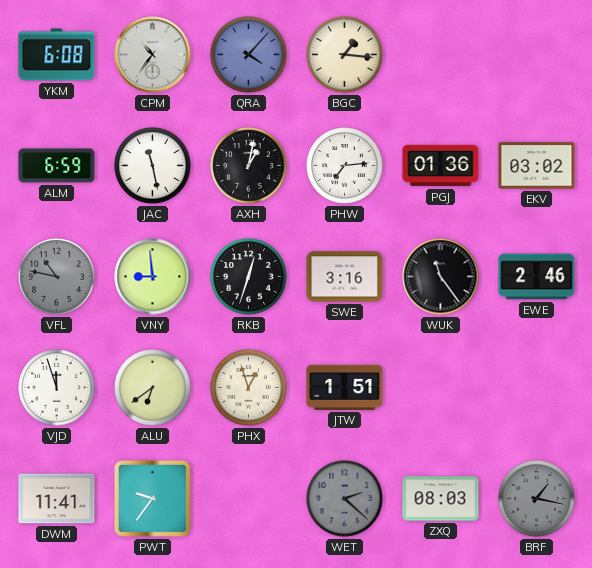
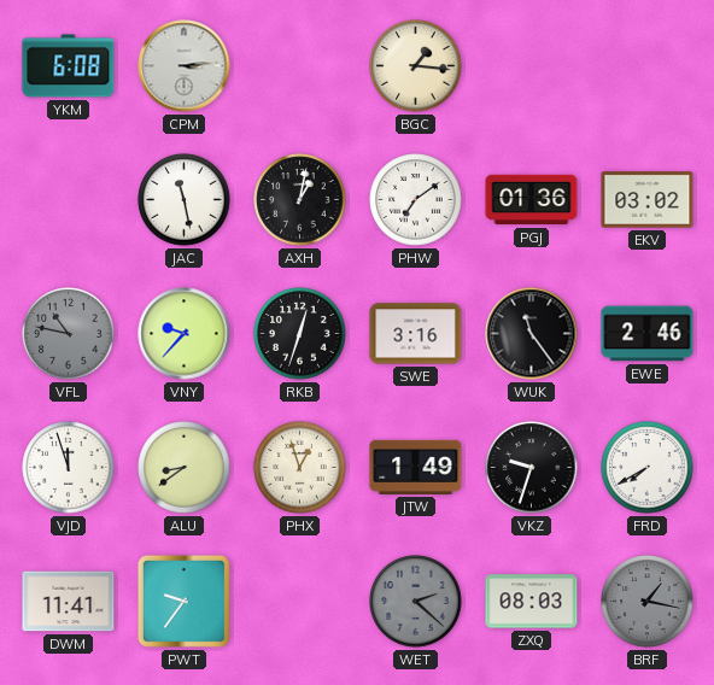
CPM: 10:36 -> 3:14 (185, 66)
QRA: 4:07 -> none (249, 55)
ALM: 6:59 -> none (57, 166)
PHW: 7:14 -> 7:09 (416, 200)
VNY: 8:59 -> 9:37 (185, 334)
ALU: 6:39 -> 8:39 (185, 468)
JTW: 1:51 -> 1:49 (416, 467)
VKZ: none -> 9:33 (532, 468)
FRD: none -> 7:40 (648, 468)
